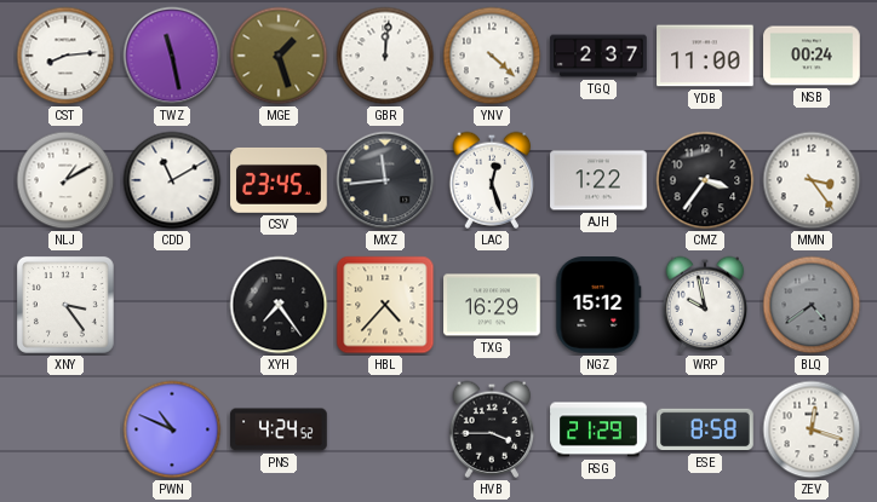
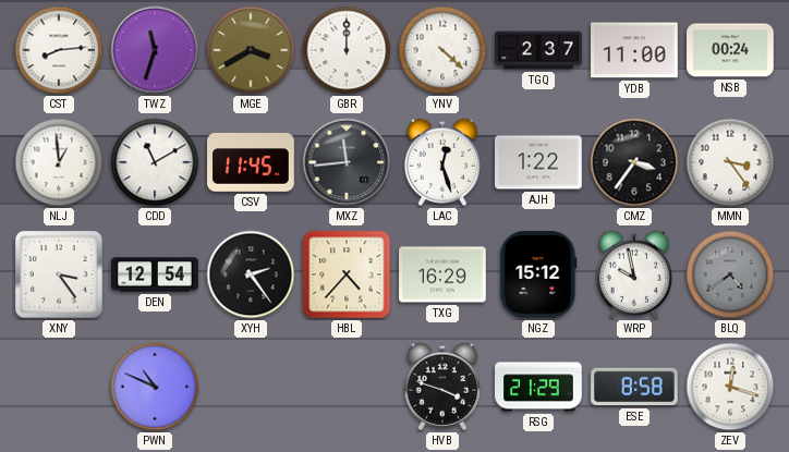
TWZ: 11:28 -> 11:33 (155, 50)
MGE: 1:27 -> 3:40 (251, 50)
GBR: 12:01 -> 12:00 (347, 50)
NLJ: 1:10 -> 12:59 (59, 162)
CSV: 23:45 -> 11:45 (251, 162)
DEN: none -> 12:54 (155, 274)
XYH: 7:24 -> 2:24 (251, 274)
PNS: 4:24 -> none (279, 429)
HVB: 3:45 -> 3:48 (442, 387)
